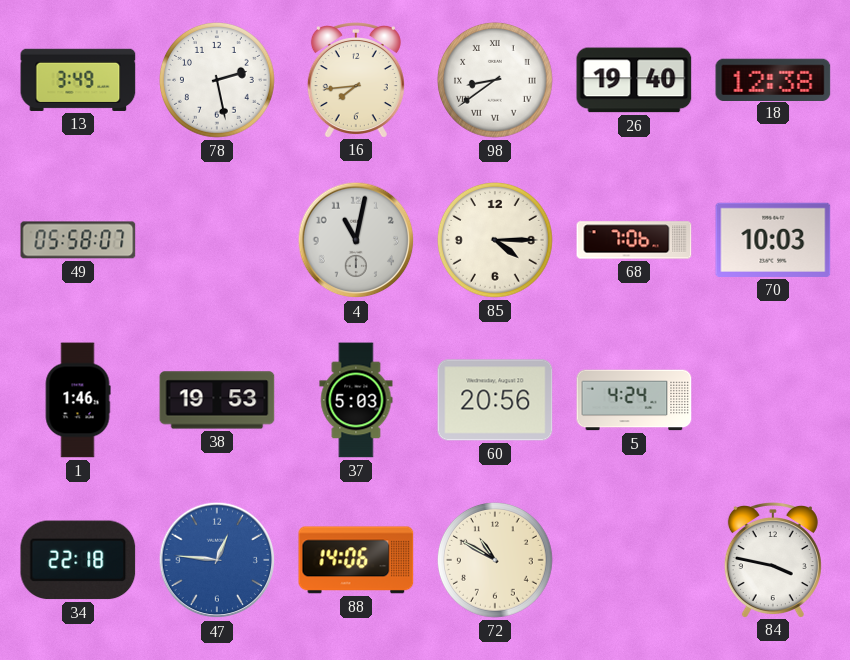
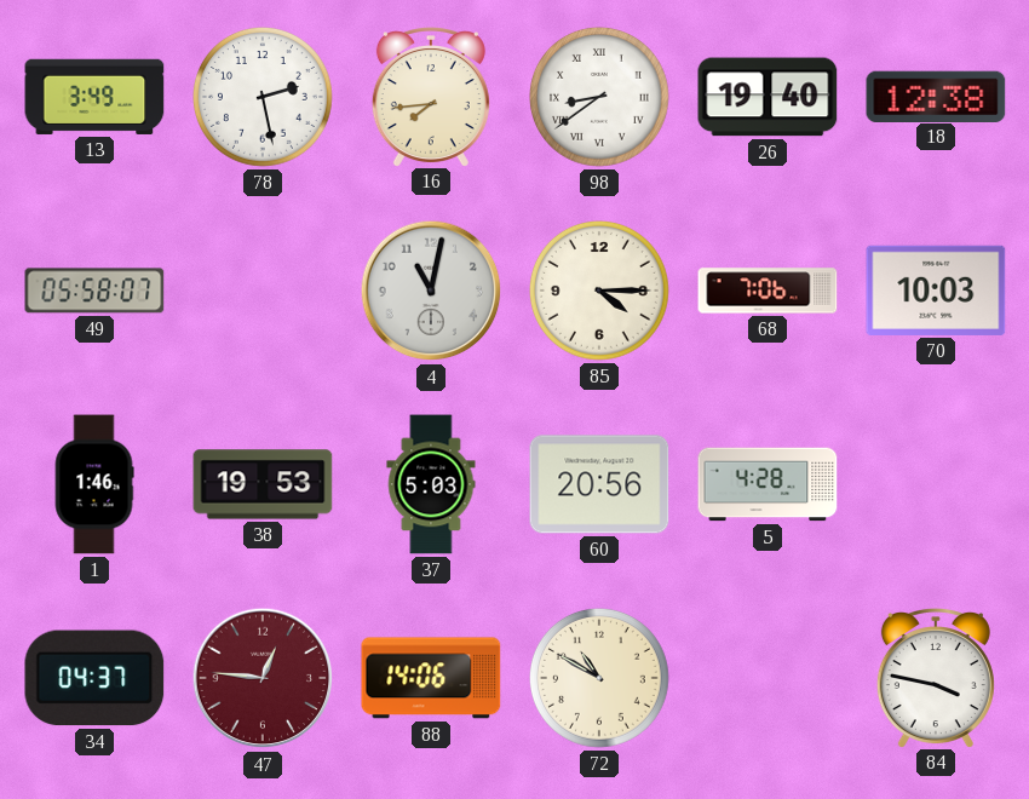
5: 4:24 -> 4:28 (768, 484)
34: 22:18 -> 04:37 (94, 678)
47 dial: blue -> burgundy (263, 678)
